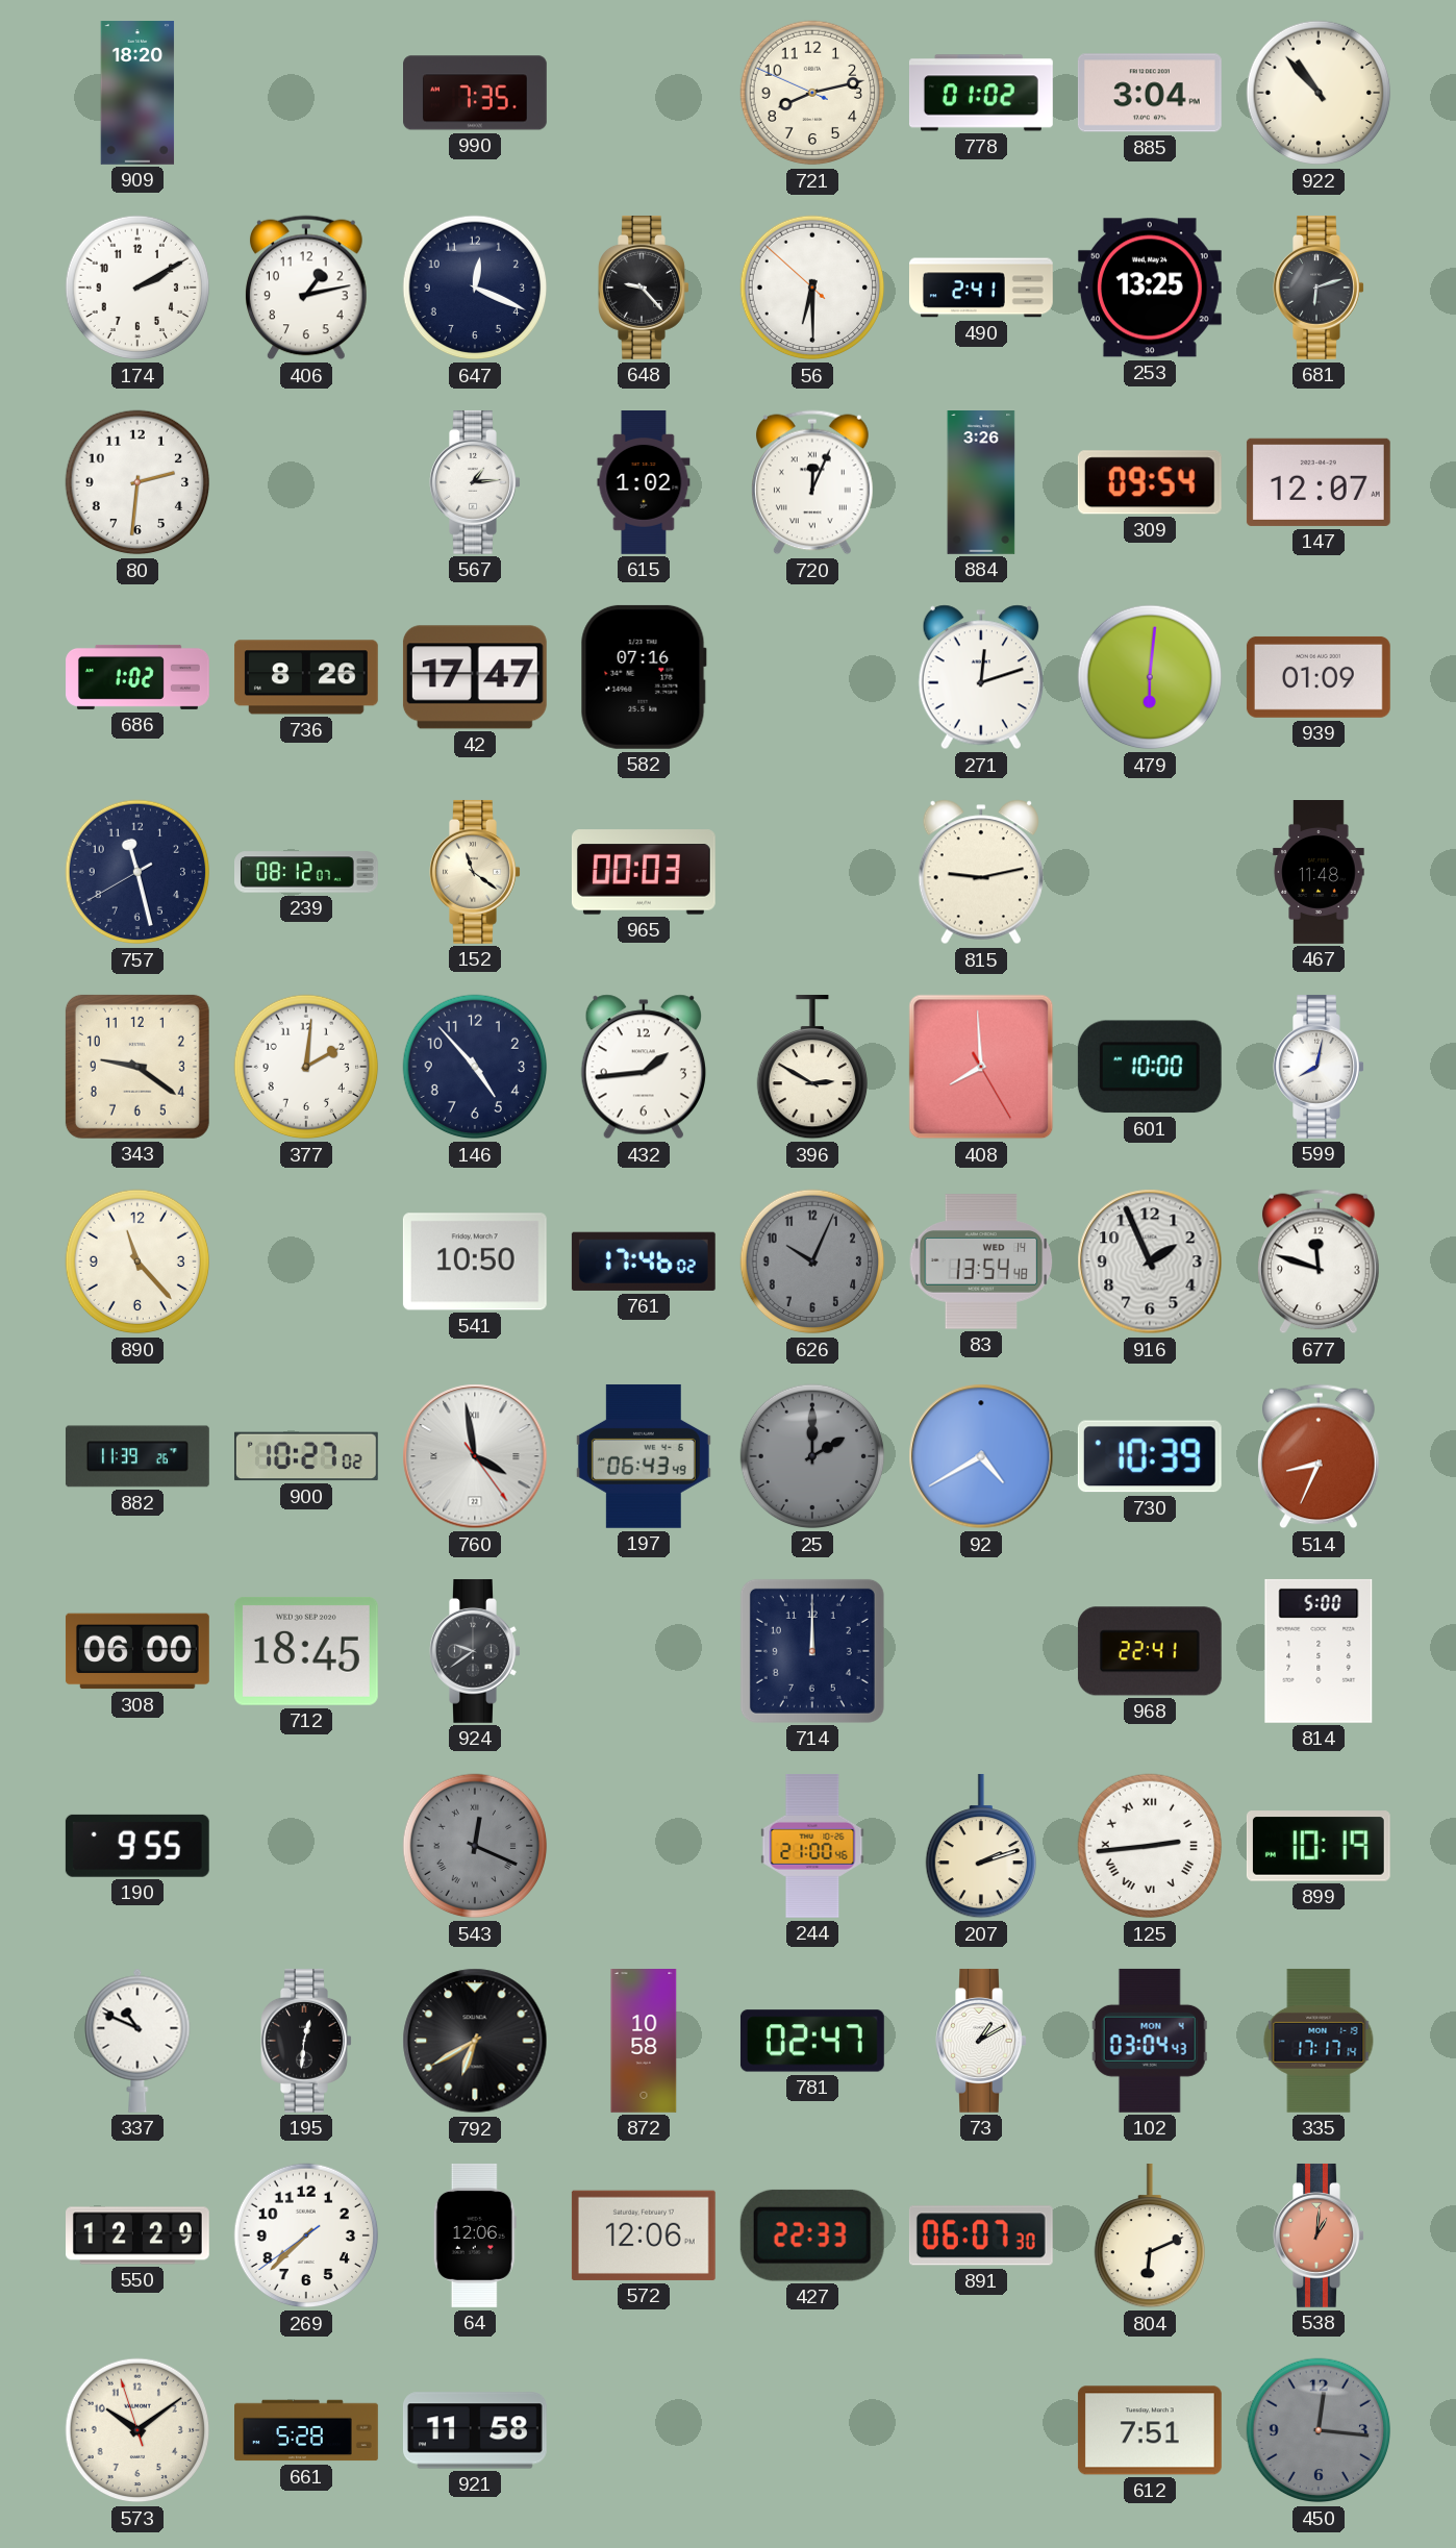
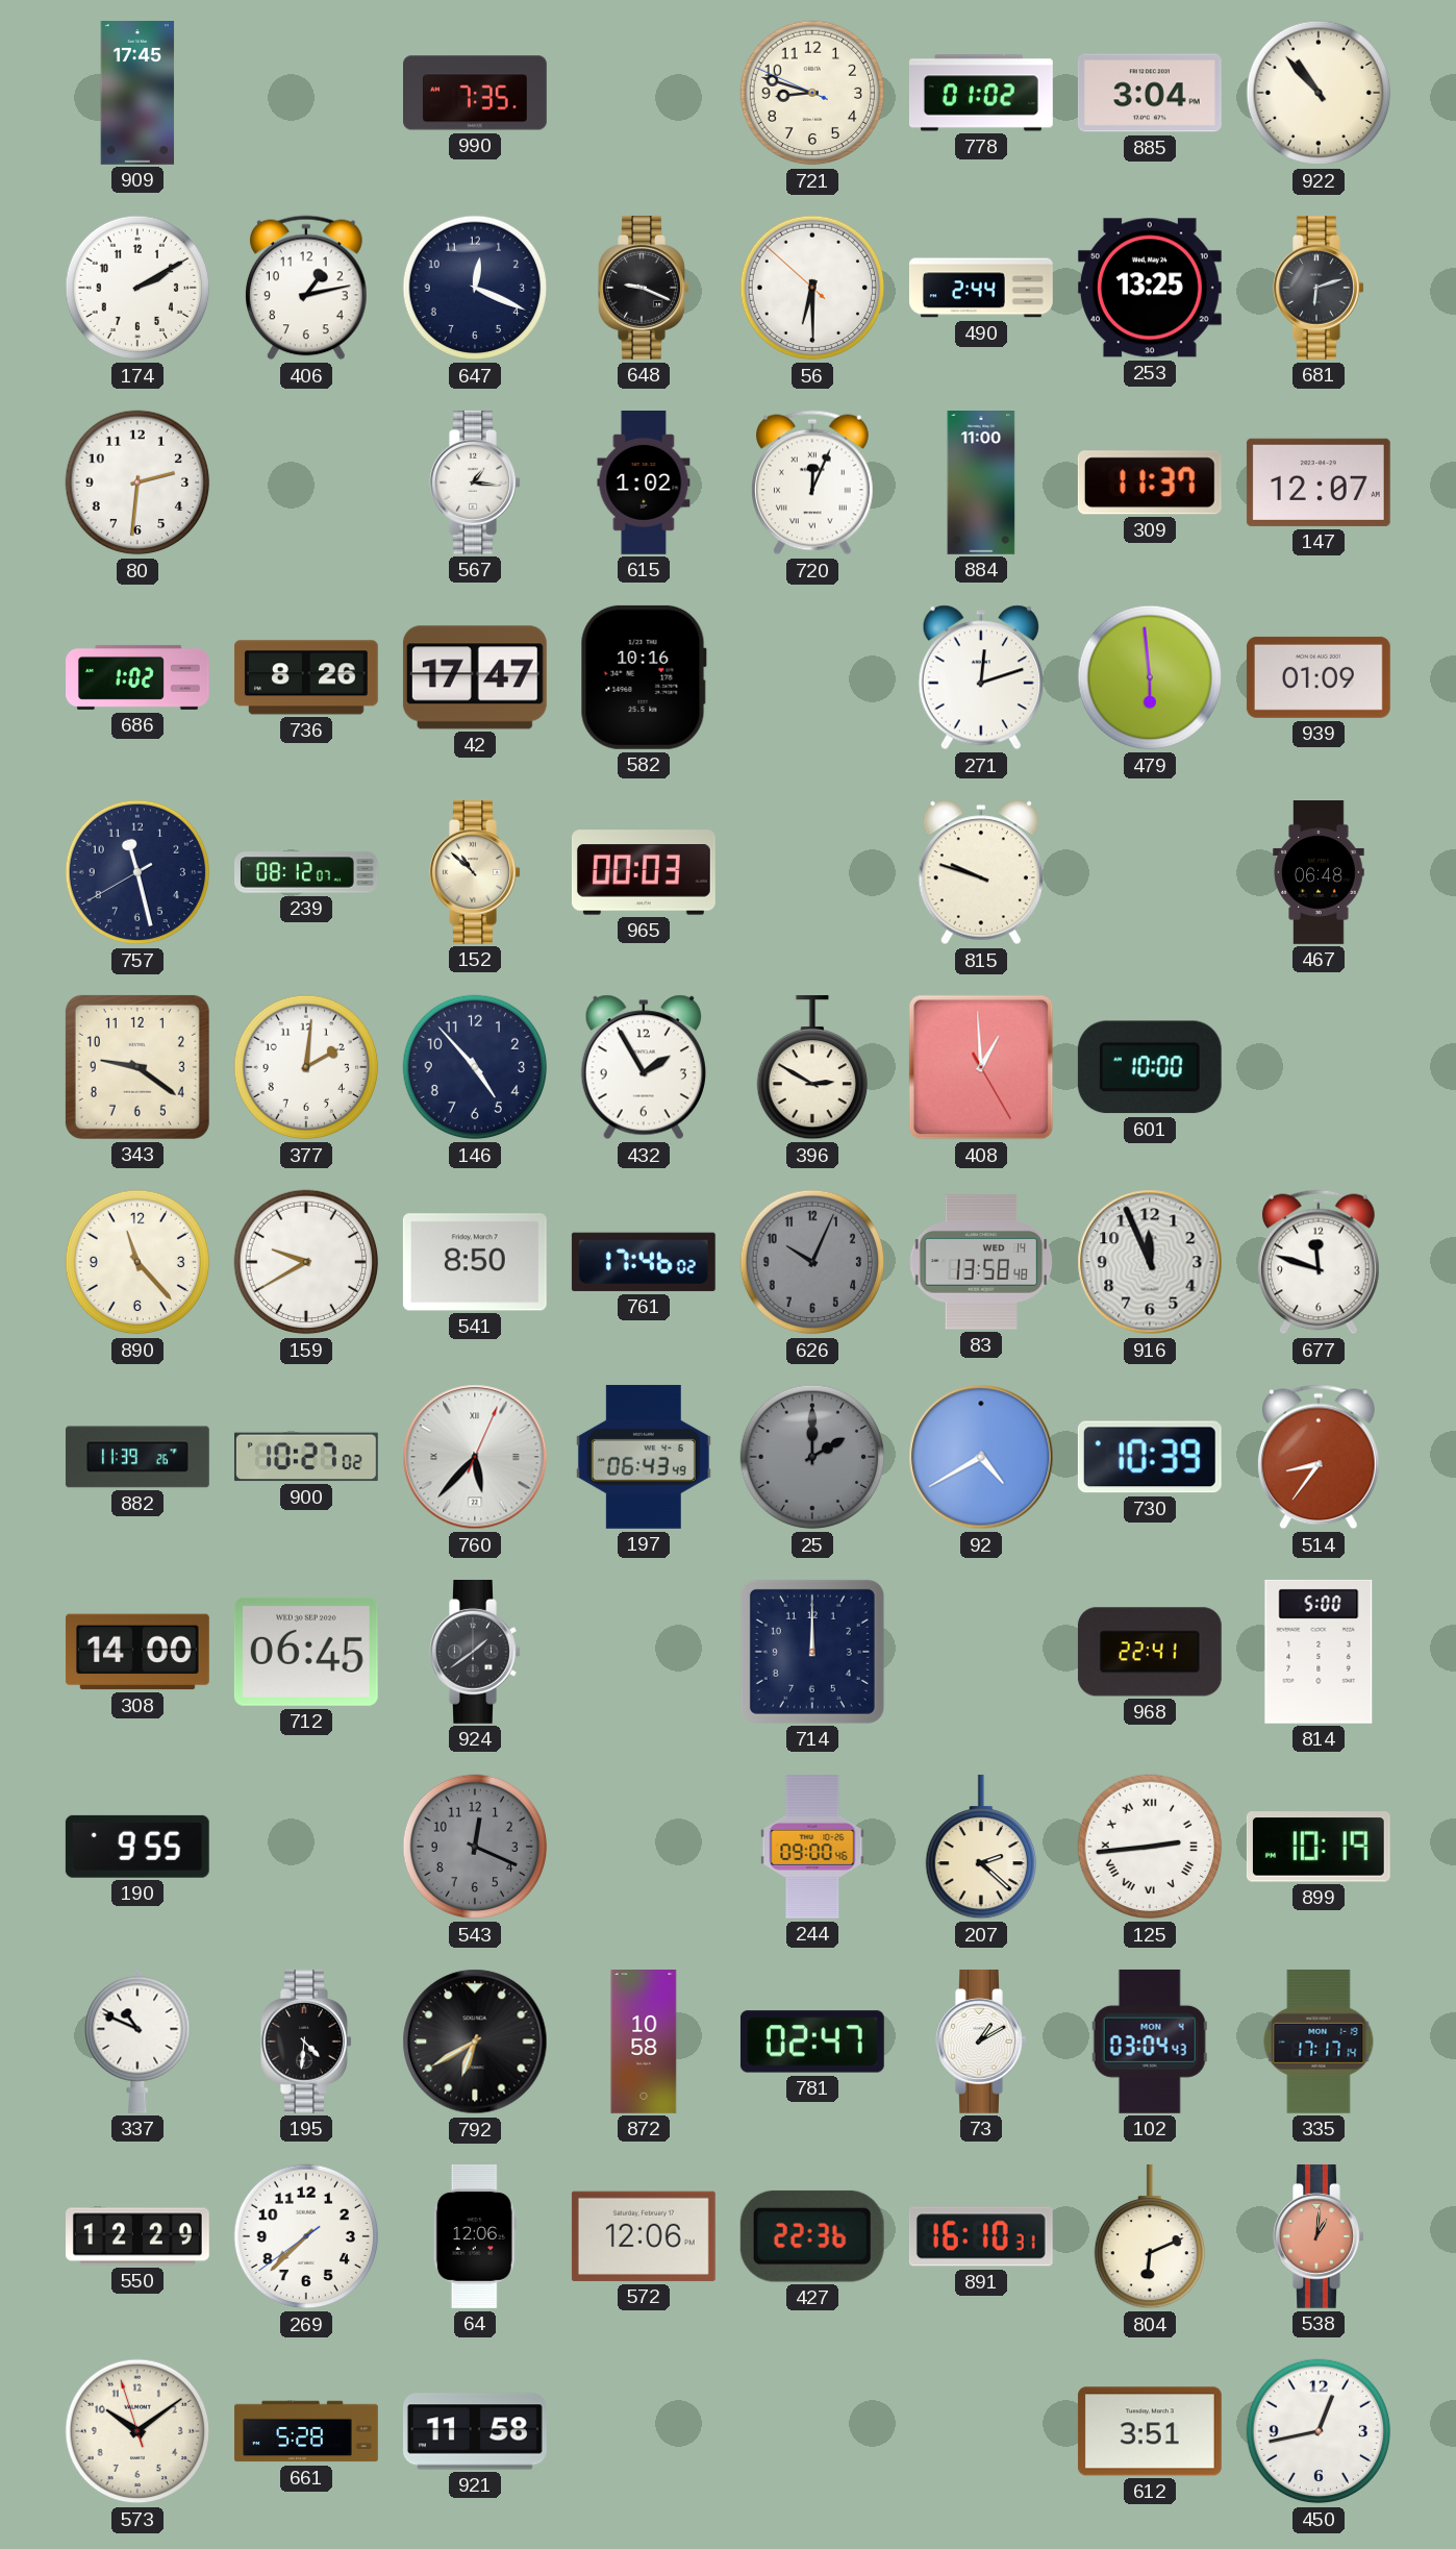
909: 18:20 -> 17:45 (137, 94)
721: 8:12 -> 8:47 (812, 93)
648: 9:23 -> 9:19 (644, 288)
490: 2:41 -> 2:44 (981, 288)
567: 1:14 -> 1:16 (475, 482)
884: 3:26 -> 11:00 (981, 484)
309: 09:54 -> 11:37 (1150, 482)
582: 07:16 -> 10:16 (644, 677)
479: 6:01 -> 5:59 (1150, 677)
152: 11:21 -> 10:52 (475, 872)
815: 9:13 -> 9:48 (981, 872)
467: 11:48 -> 06:48 (1319, 873)
432: 1:44 -> 1:55 (644, 1067)
408: 7:59 -> 12:59 (981, 1067)
599: 8:02 -> none (1319, 1067)
159: none -> 9:40 (306, 1262)
541: 10:50 -> 8:50 (475, 1262)
83: 13:54 -> 13:58 (981, 1262)
916: 1:56 -> 11:56 (1150, 1262)
760: 3:58 -> 5:37 (475, 1457)
514: 8:34 -> 8:36 (1320, 1457)
308: 06:00 -> 14:00 (137, 1652)
712: 18:45 -> 06:45 (306, 1652)
924: 9:39 -> 1:39 (475, 1652)
543 numerals: Roman -> Arabic (475, 1847)
244: 21:00 -> 09:00 (812, 1848)
207: 2:12 -> 2:22 (980, 1847)
195: 12:31 -> 4:31 (306, 2041)
427: 22:33 -> 22:36 (812, 2236)
891: 06:07 -> 16:10 (981, 2236)
612: 7:51 -> 3:51 (1150, 2431)
450: 12:16 -> 12:43 (1319, 2431)
450 dial: grey -> white (1319, 2431)
